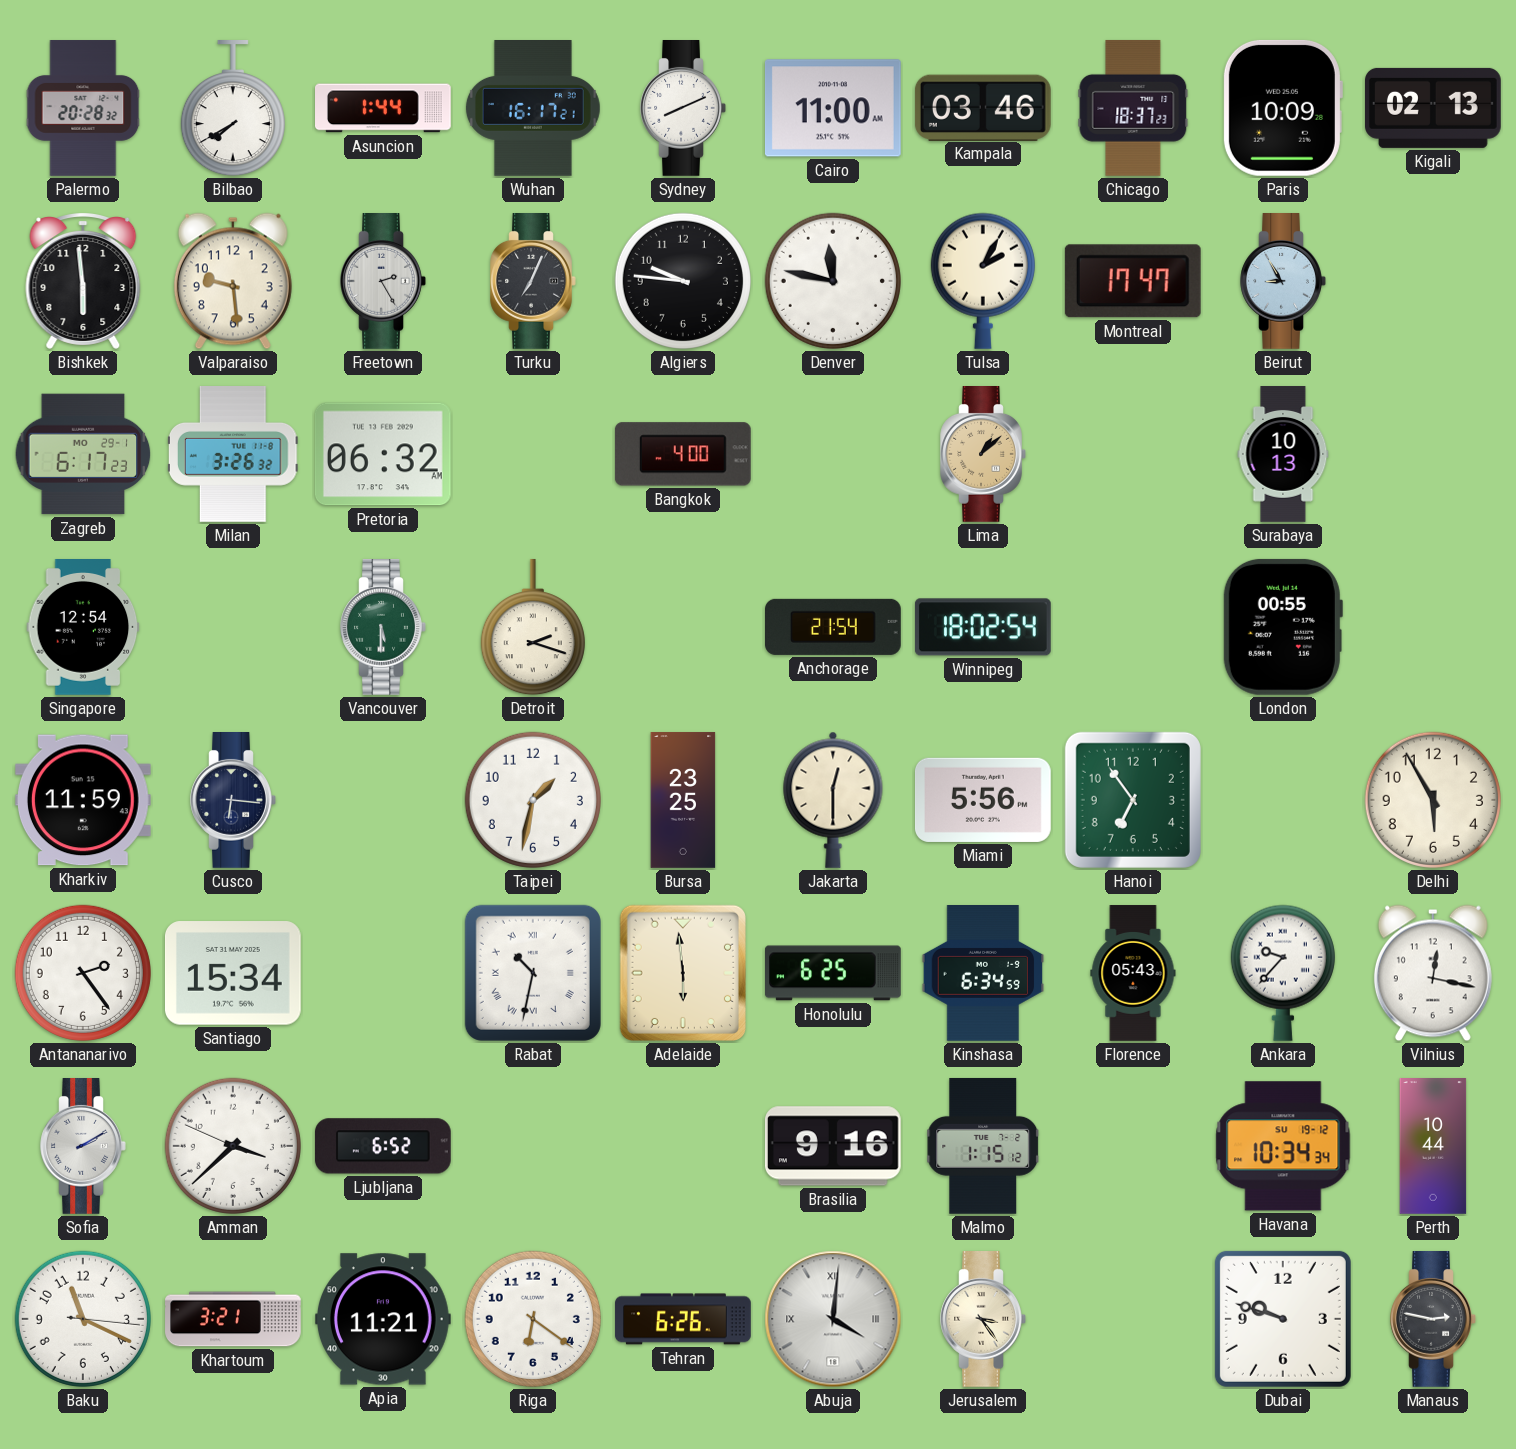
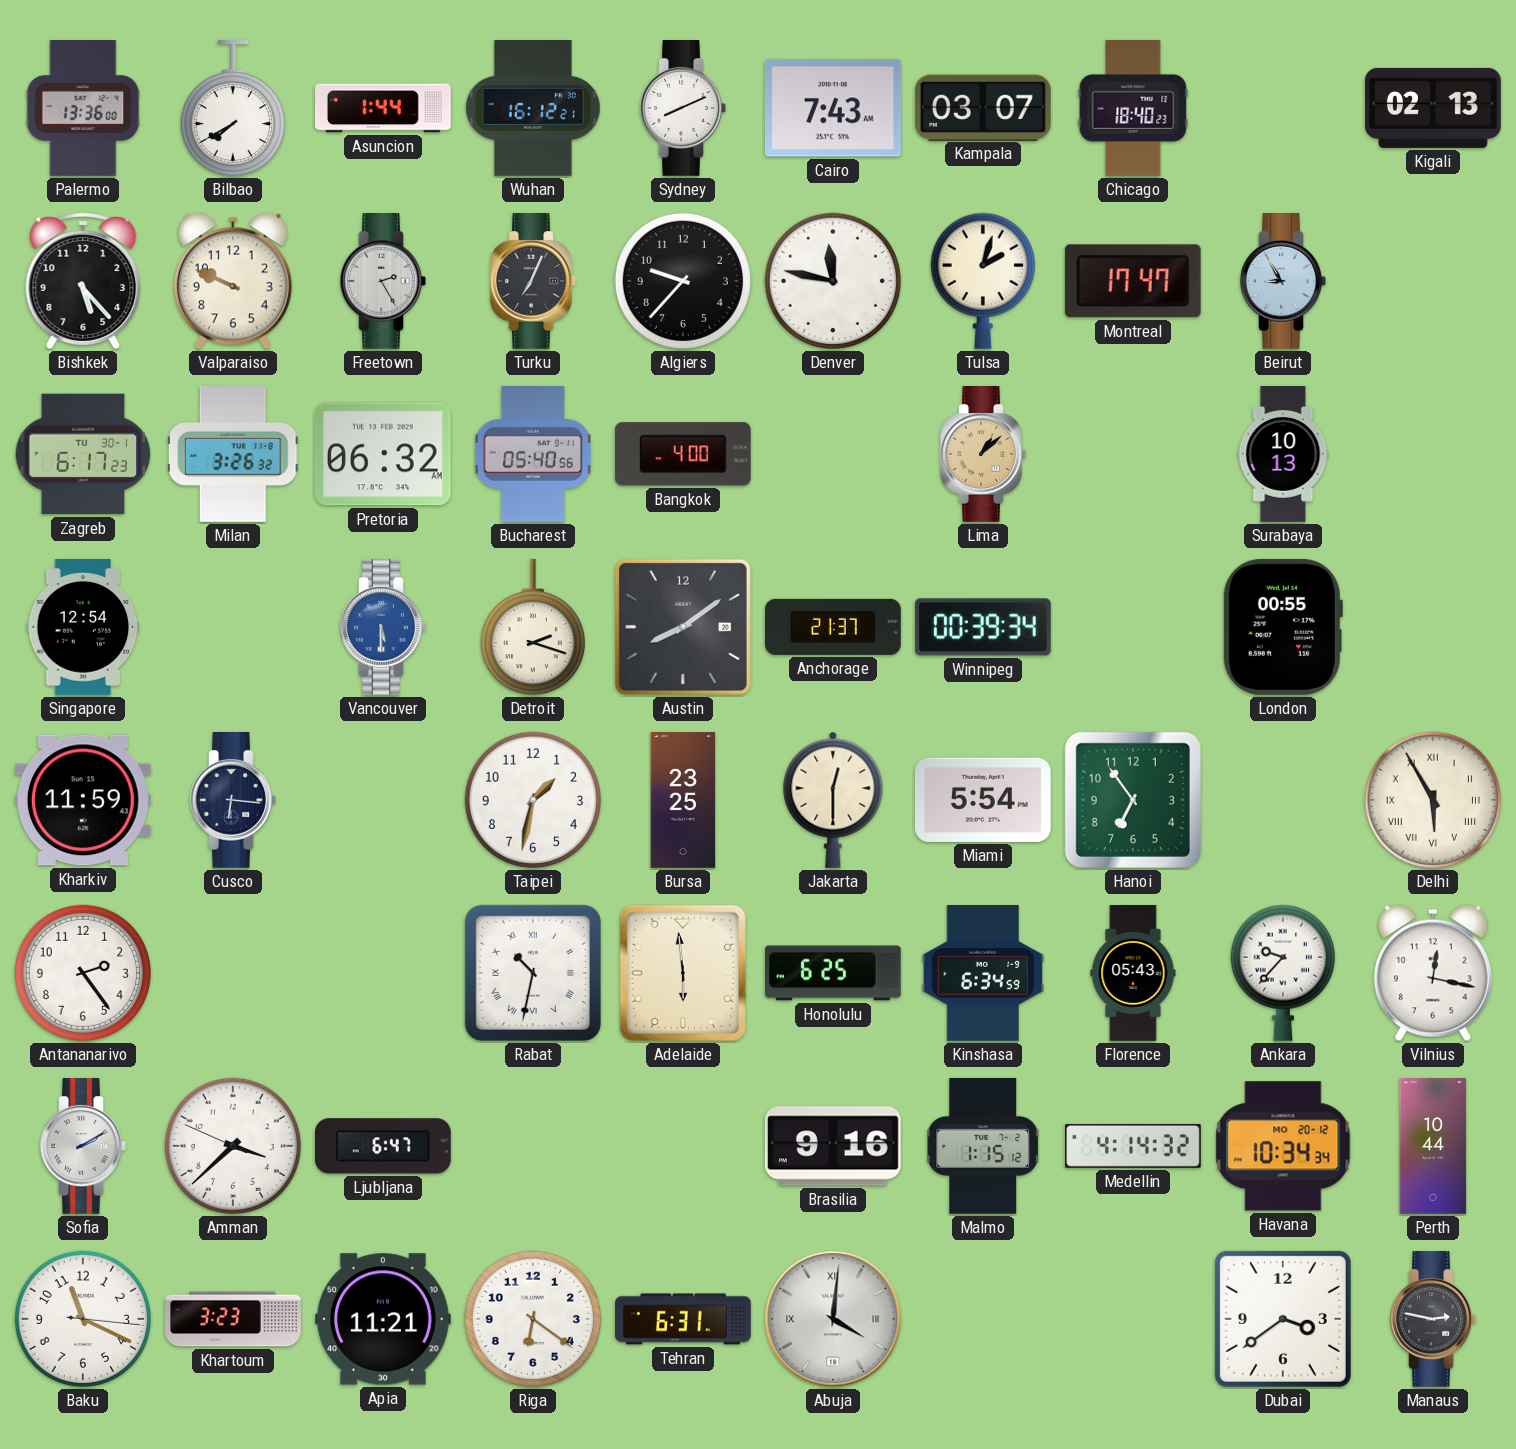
Palermo: 20:28 -> 13:36 (83, 108)
Wuhan: 16:17 -> 16:12 (533, 109)
Cairo: 11:00 -> 7:43 (833, 108)
Kampala: 03:46 -> 03:07 (983, 107)
Chicago: 18:37 -> 18:40 (1133, 108)
Paris: 10:09 -> none (1282, 108)
Bishkek: 5:59 -> 5:23 (83, 281)
Valparaiso: 9:29 -> 9:49 (233, 281)
Algiers: 9:46 -> 9:37 (683, 281)
Tulsa: 2:05 -> 2:03 (983, 281)
Zagreb date: MO 29-1 -> TU 30-1 (83, 454)
Bucharest: none -> 05:40 (533, 454)
Vancouver dial: green -> blue (383, 628)
Austin: none -> 8:09 (683, 627)
Anchorage: 21:54 -> 21:37 (834, 627)
Winnipeg: 18:02 -> 00:39 (983, 627)
Miami: 5:56 -> 5:54 (983, 800)
Delhi numerals: Arabic -> Roman (1433, 800)
Santiago: 15:34 -> none (233, 973)
Ljubljana: 6:52 -> 6:47 (383, 1146)
Medellin: none -> 4:14 (1134, 1146)
Havana date: SU 19-12 -> MO 20-12 (1283, 1146)
Khartoum: 3:21 -> 3:23 (233, 1319)
Tehran: 6:26 -> 6:31 (683, 1319)
Jerusalem: 3:24 -> none (983, 1320)
Dubai: 9:48 -> 3:39 (1283, 1319)
